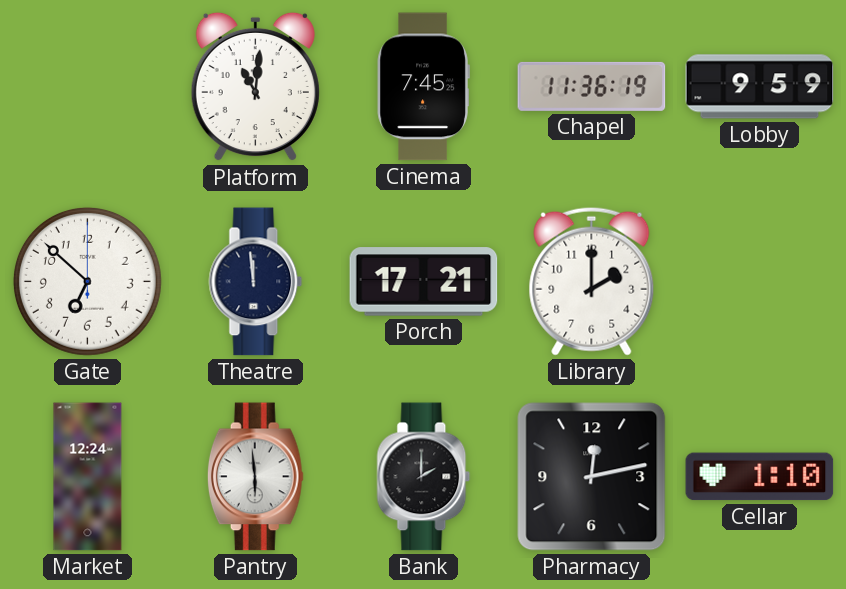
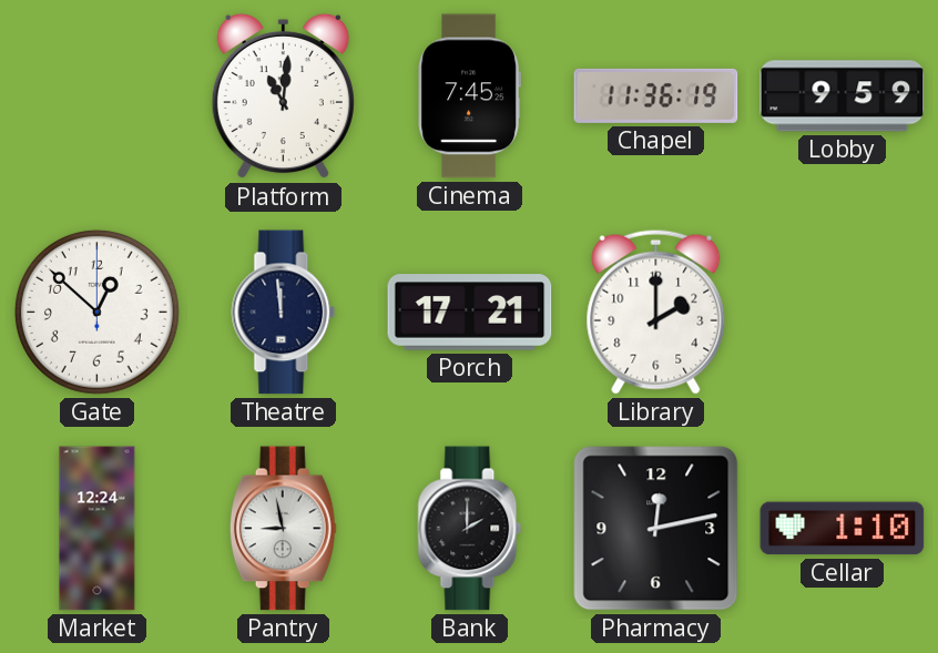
Gate: 6:52 -> 12:52 (96, 312)
Pantry: 5:59 -> 8:58 (283, 529)
